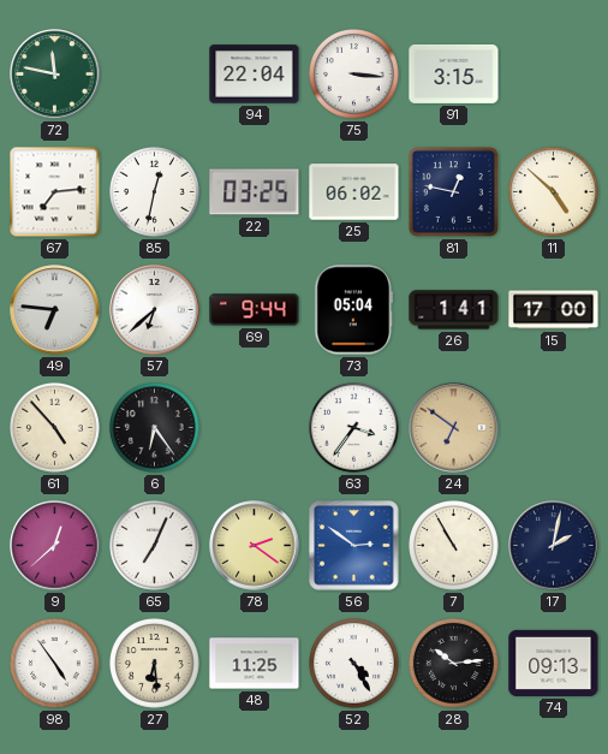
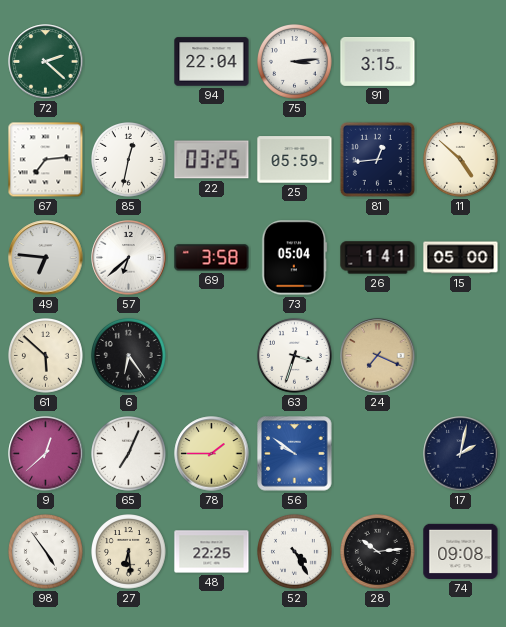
72: 11:47 -> 2:22 (46, 62)
75: 3:16 -> 3:14 (295, 62)
25: 06:02 -> 05:59 (295, 160)
81: 12:47 -> 12:44 (377, 159)
69: 9:44 -> 3:58 (212, 258)
15: 17:00 -> 05:00 (461, 258)
61: 4:53 -> 5:52 (46, 356)
63: 3:36 -> 3:33 (295, 356)
24: 6:51 -> 7:19 (378, 356)
78: 2:21 -> 1:45 (212, 454)
56: 2:51 -> 9:51 (295, 454)
7: 10:55 -> none (454, 546)
48: 11:25 -> 22:25 (212, 552)
74: 09:13 -> 09:08 (461, 551)
